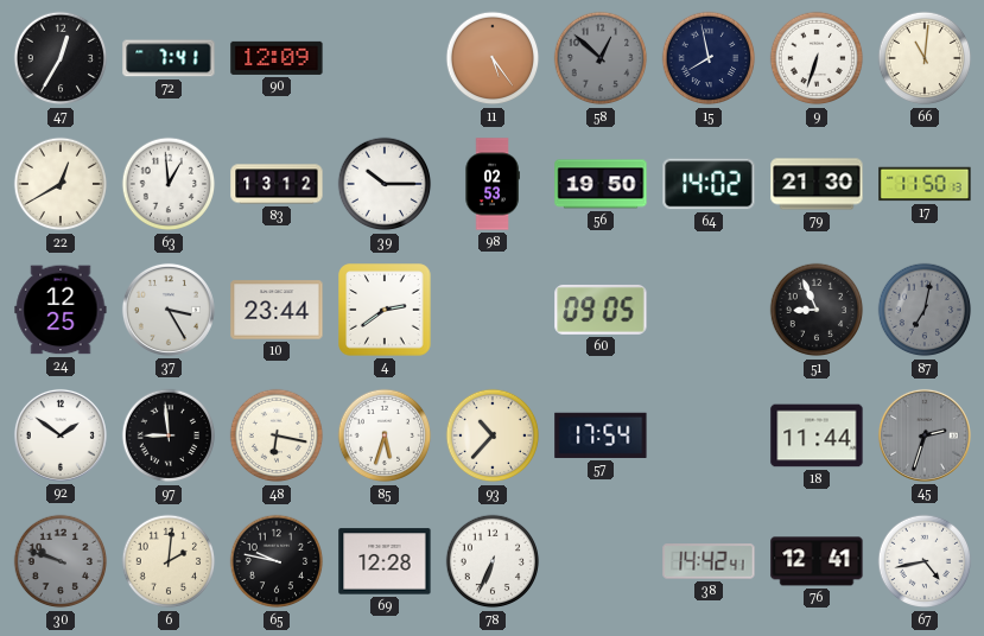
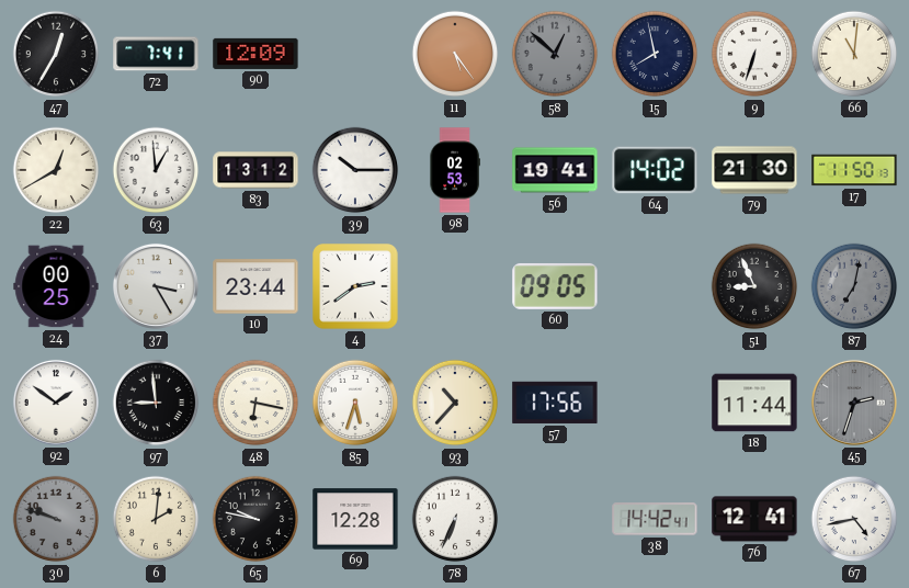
56: 19:50 -> 19:41 (555, 170)
24: 12:25 -> 00:25 (56, 286)
57: 17:54 -> 17:56 (555, 403)
